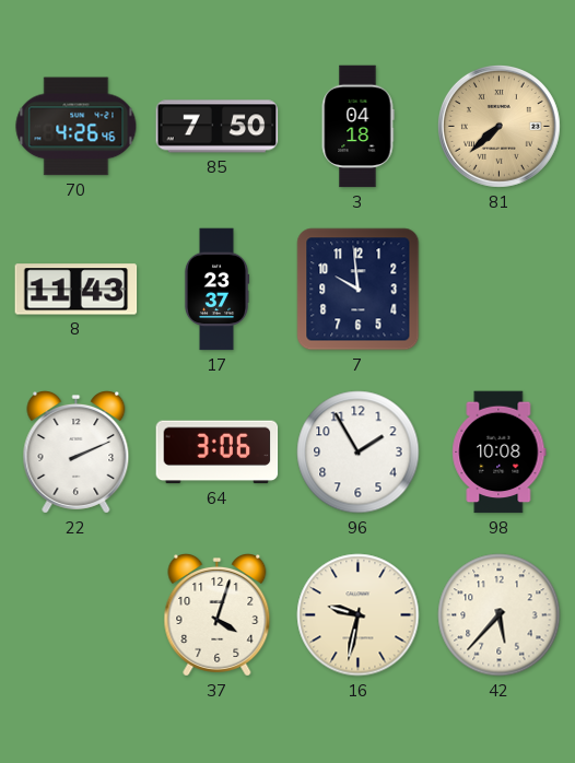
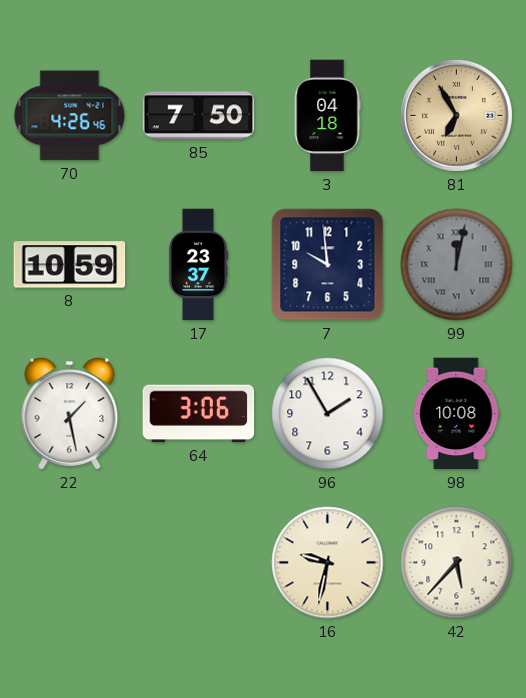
81: 7:38 -> 6:55 (456, 115)
8: 11:43 -> 10:59 (70, 265)
99: none -> 12:02 (457, 265)
22: 2:11 -> 1:28 (70, 414)
37: 4:03 -> none (218, 615)
